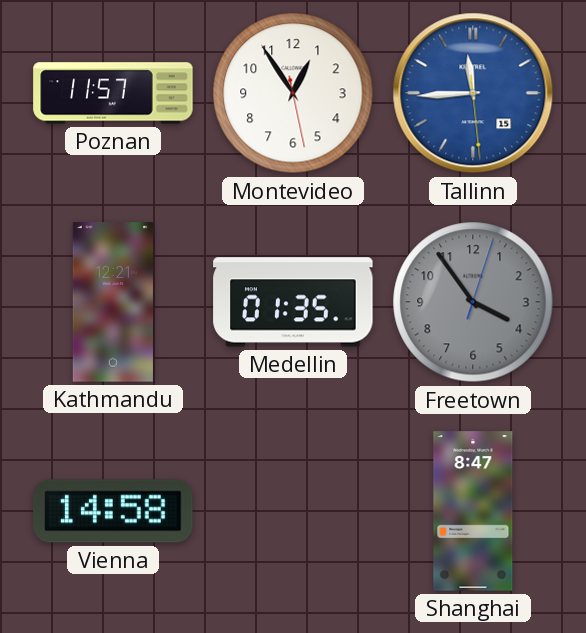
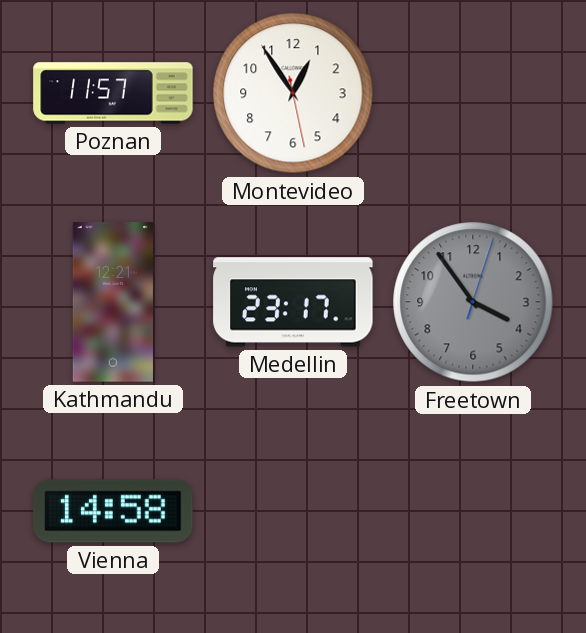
Tallinn: 11:44 -> none (473, 93)
Medellin: 01:35 -> 23:17 (293, 302)
Shanghai: 8:47 -> none (473, 511)
